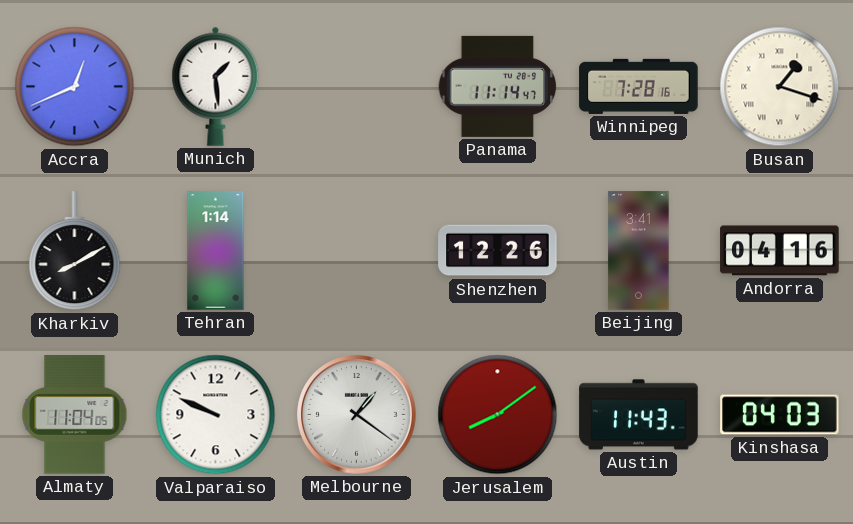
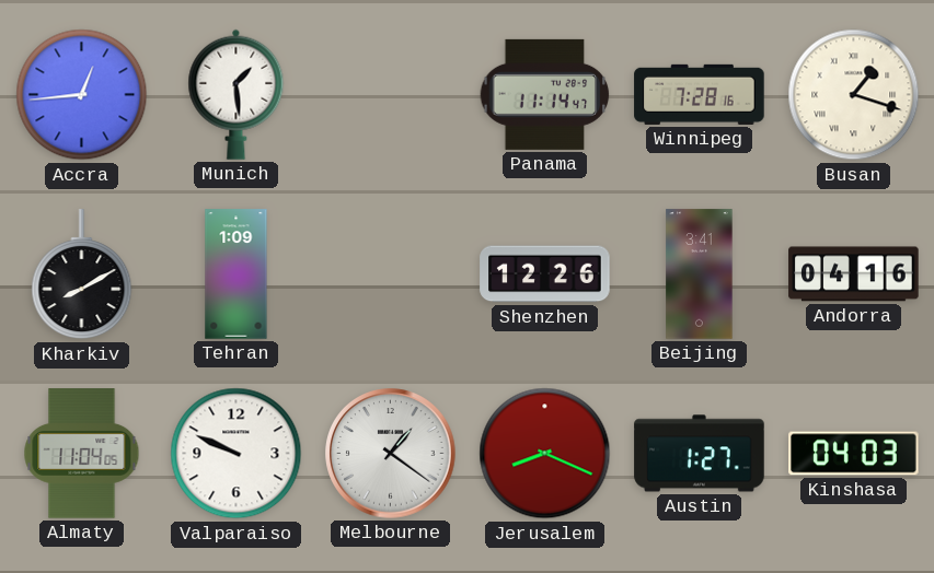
Accra: 12:41 -> 12:44 (82, 95)
Tehran: 1:14 -> 1:09 (237, 274)
Jerusalem: 8:09 -> 8:19 (545, 454)
Austin: 11:43 -> 1:27 (700, 454)
